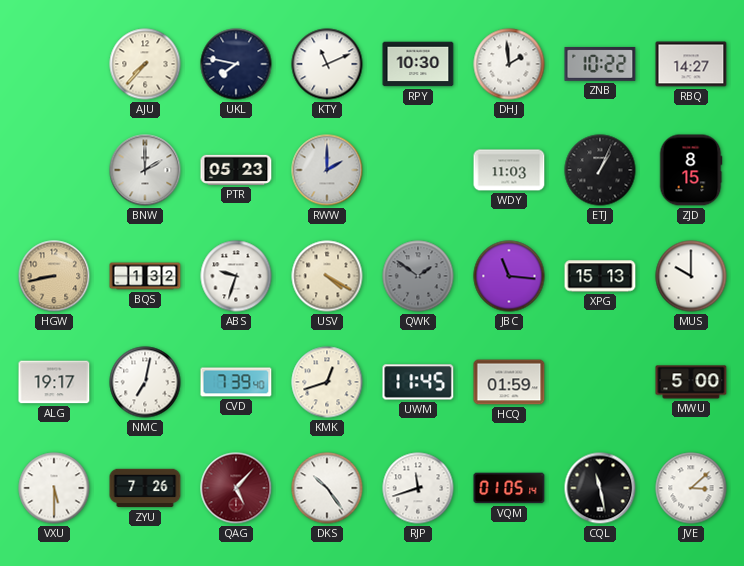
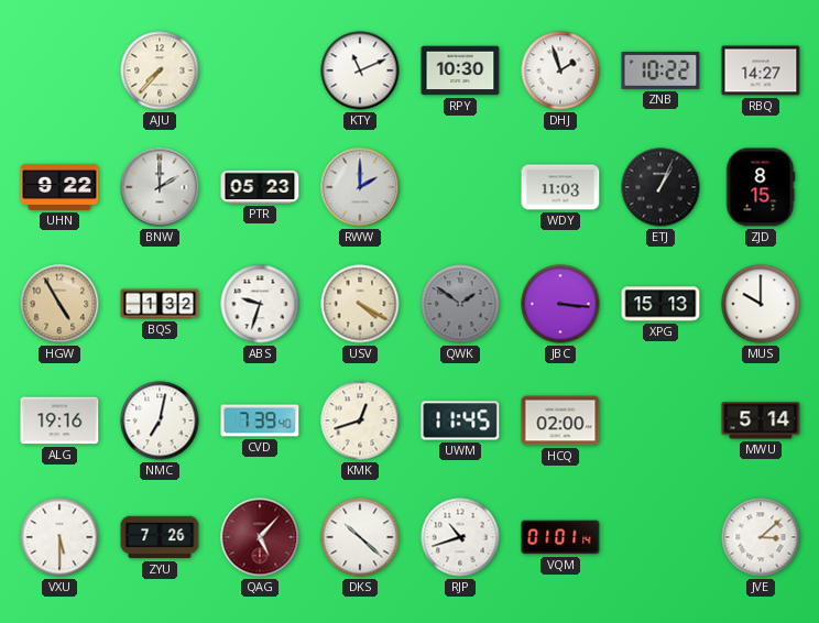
UKL: 7:47 -> none (236, 64)
DHJ: 1:59 -> 1:57 (560, 70)
UHN: none -> 9:22 (59, 187)
HGW: 8:43 -> 4:55 (59, 304)
JBC: 11:16 -> 3:16 (560, 304)
ALG: 19:17 -> 19:16 (59, 420)
HCQ: 01:59 -> 02:00 (560, 420)
MWU: 5:00 -> 5:14 (761, 420)
DKS: 10:24 -> 10:22 (360, 537)
RJP: 11:42 -> 10:42 (460, 537)
VQM: 01:05 -> 01:01 (560, 537)
CQL: 11:28 -> none (600, 488)
